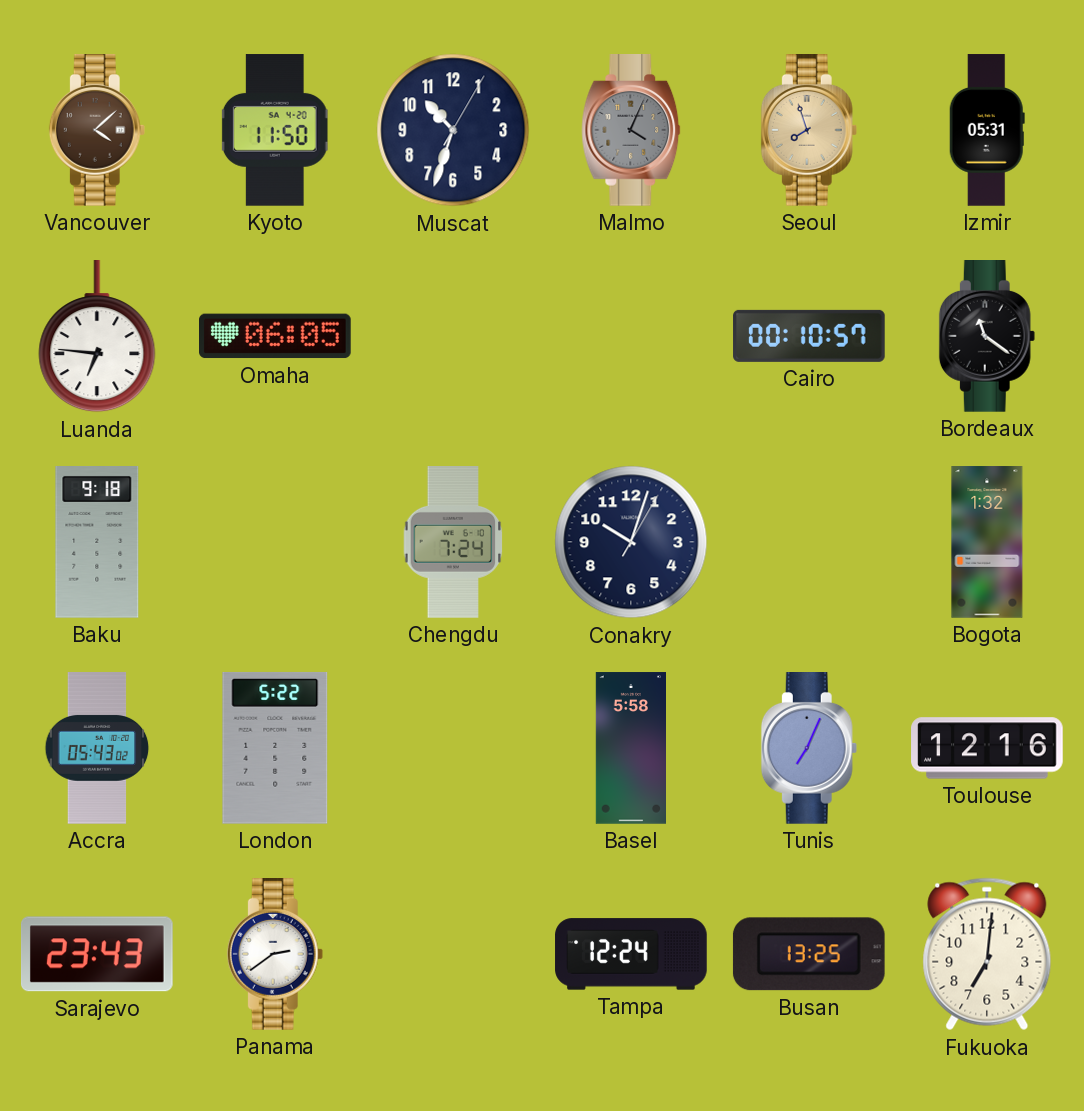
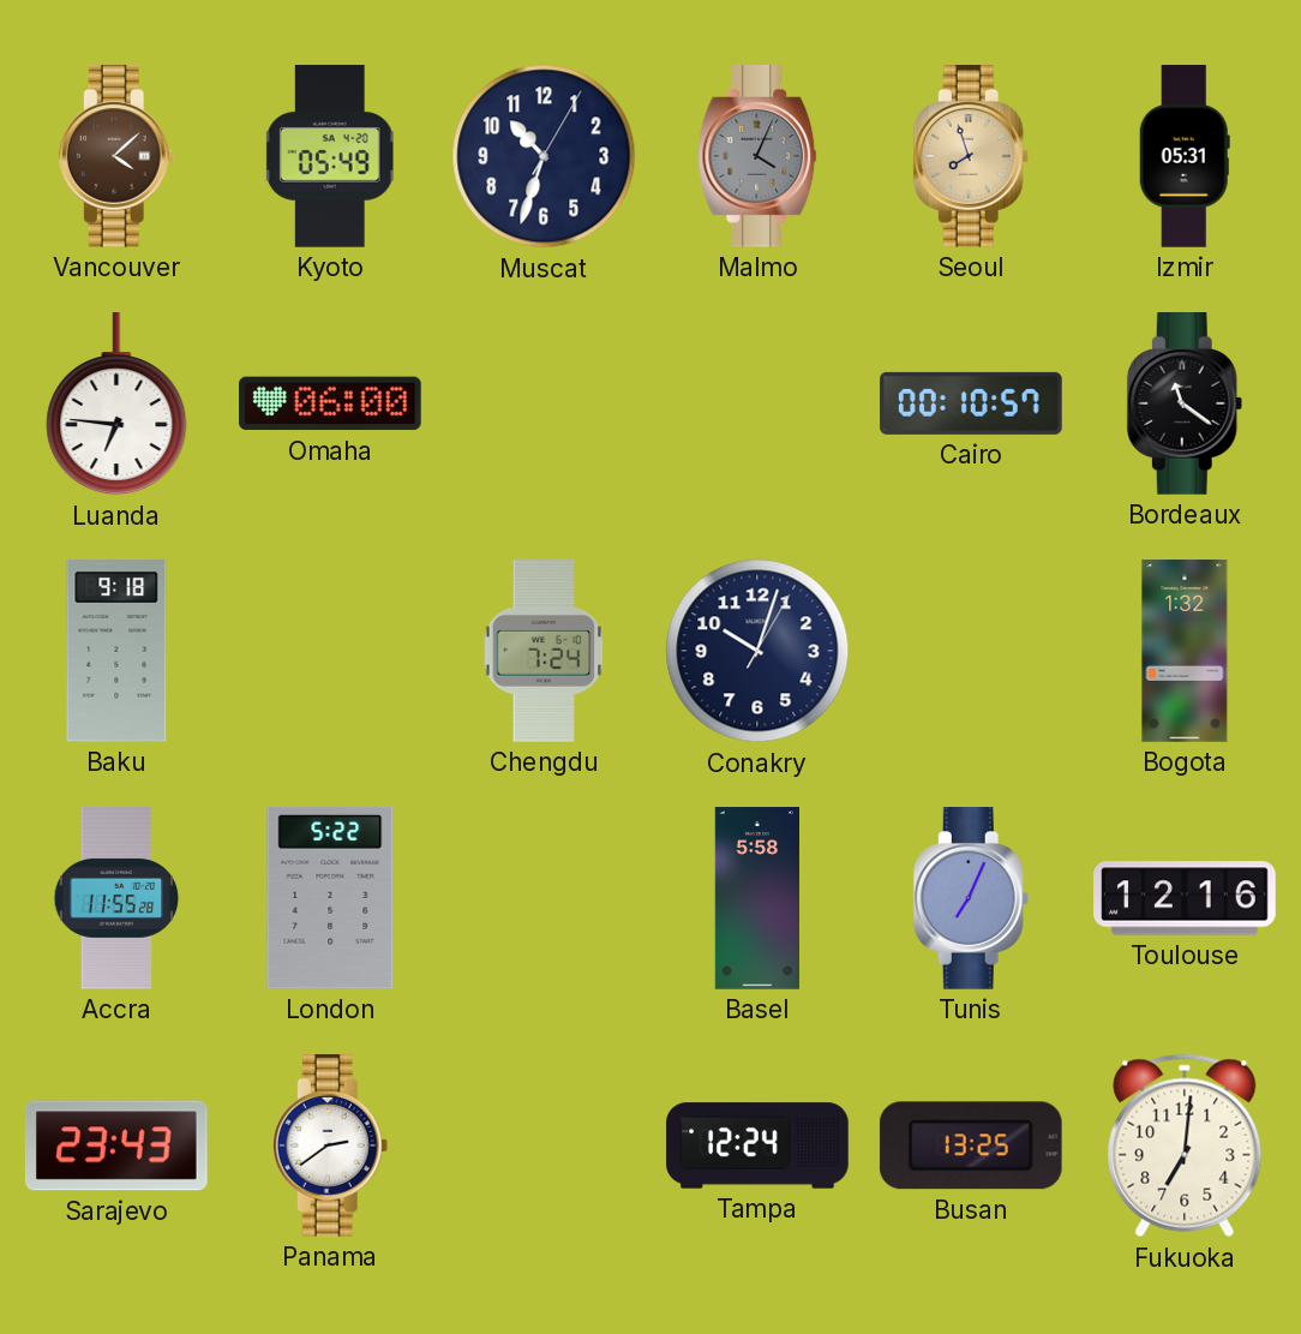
Kyoto: 11:50 -> 05:49 (330, 156)
Omaha: 06:05 -> 06:00 (331, 403)
Accra: 05:43 -> 11:55 (116, 898)
